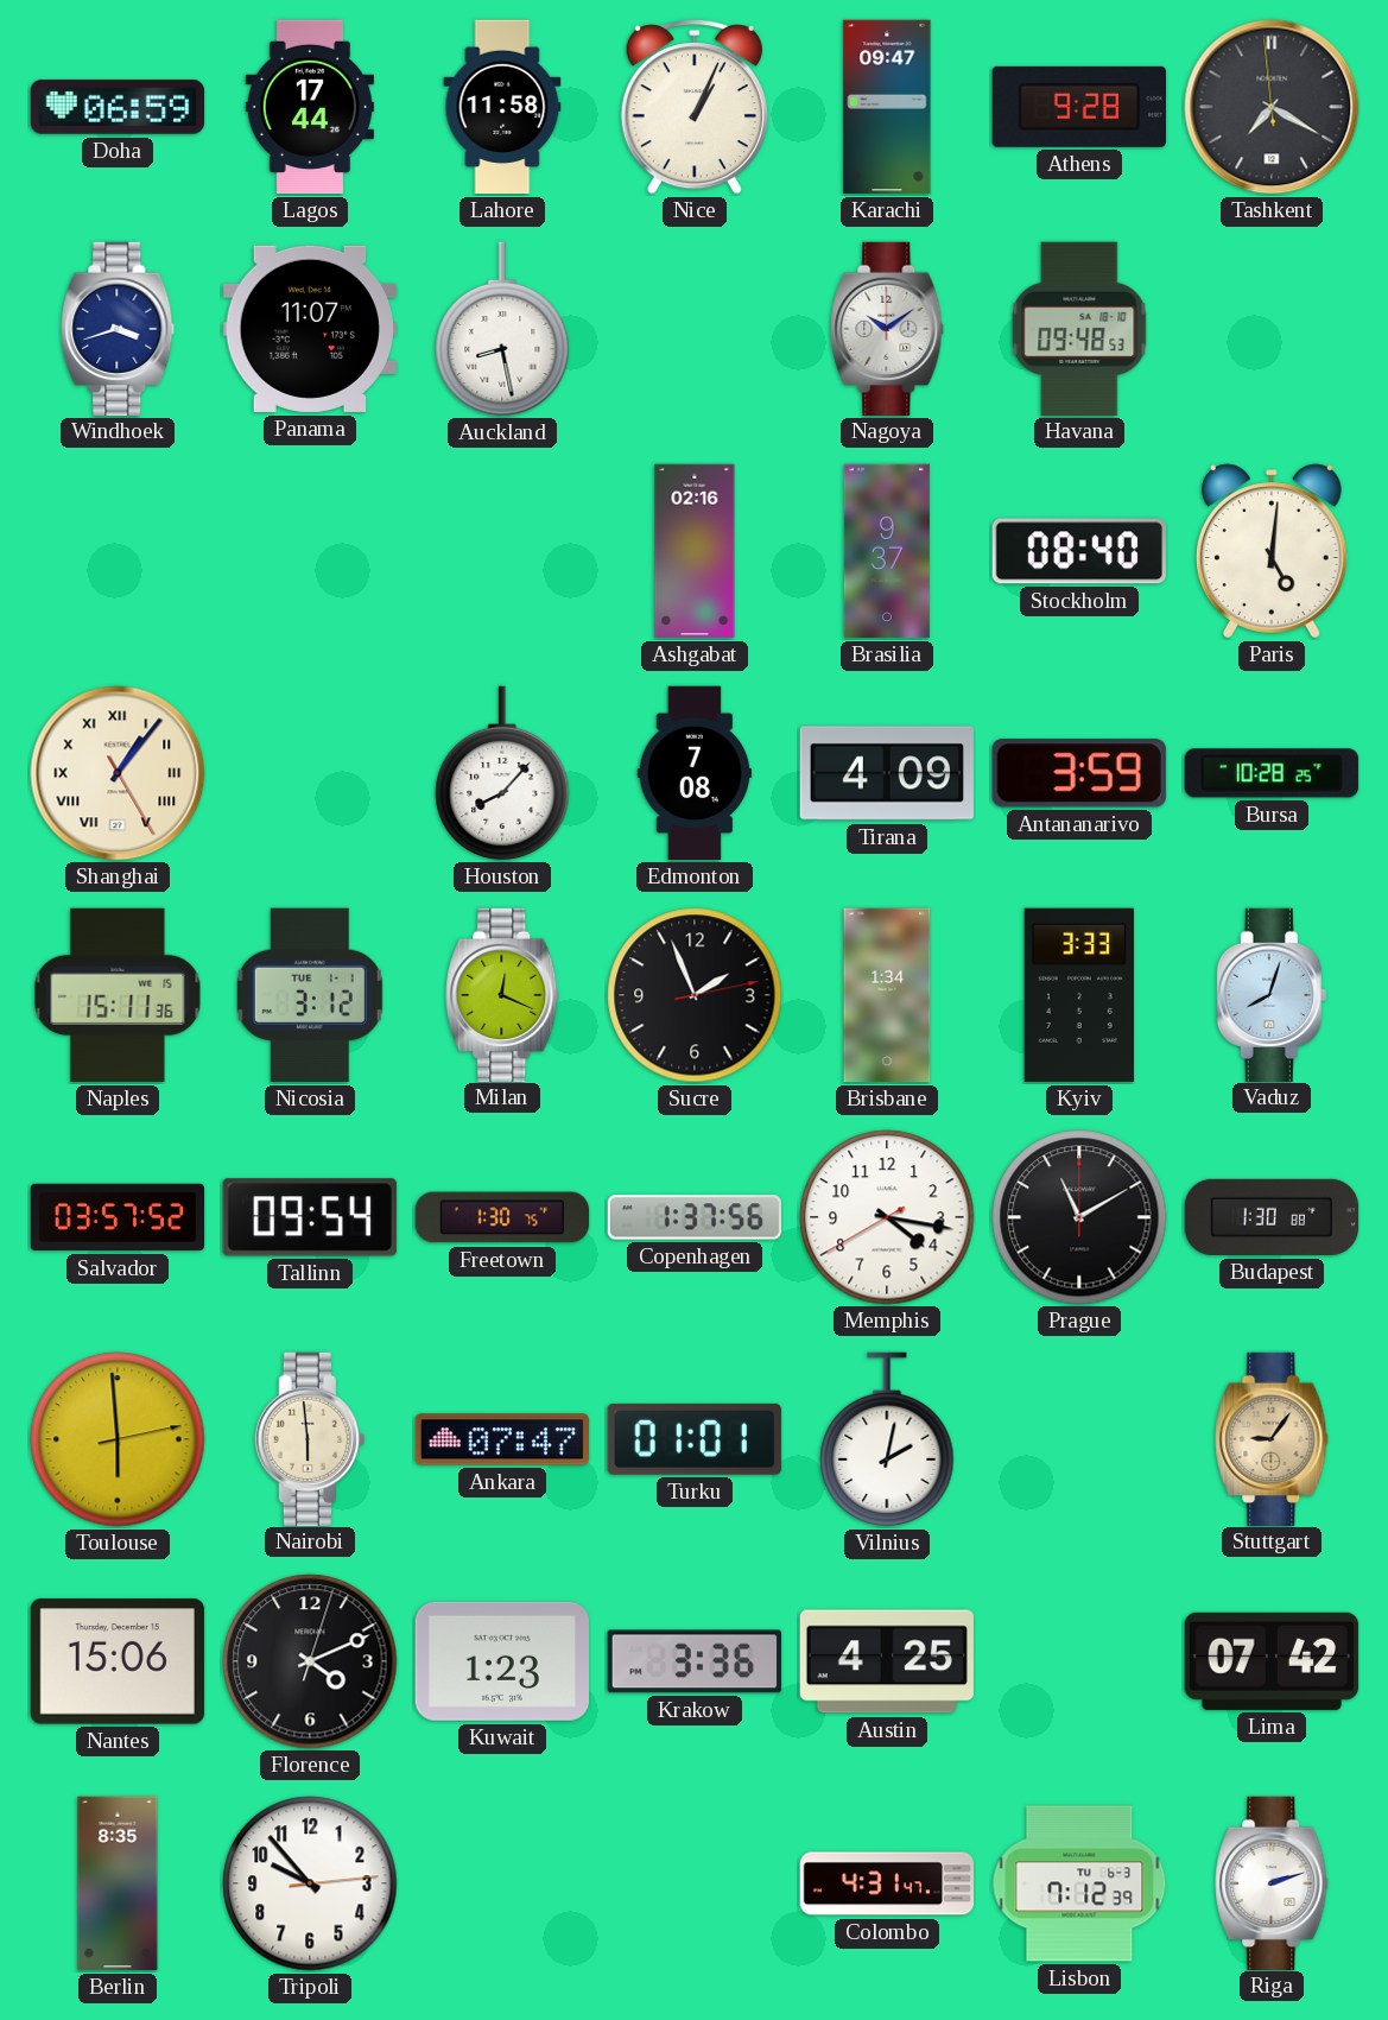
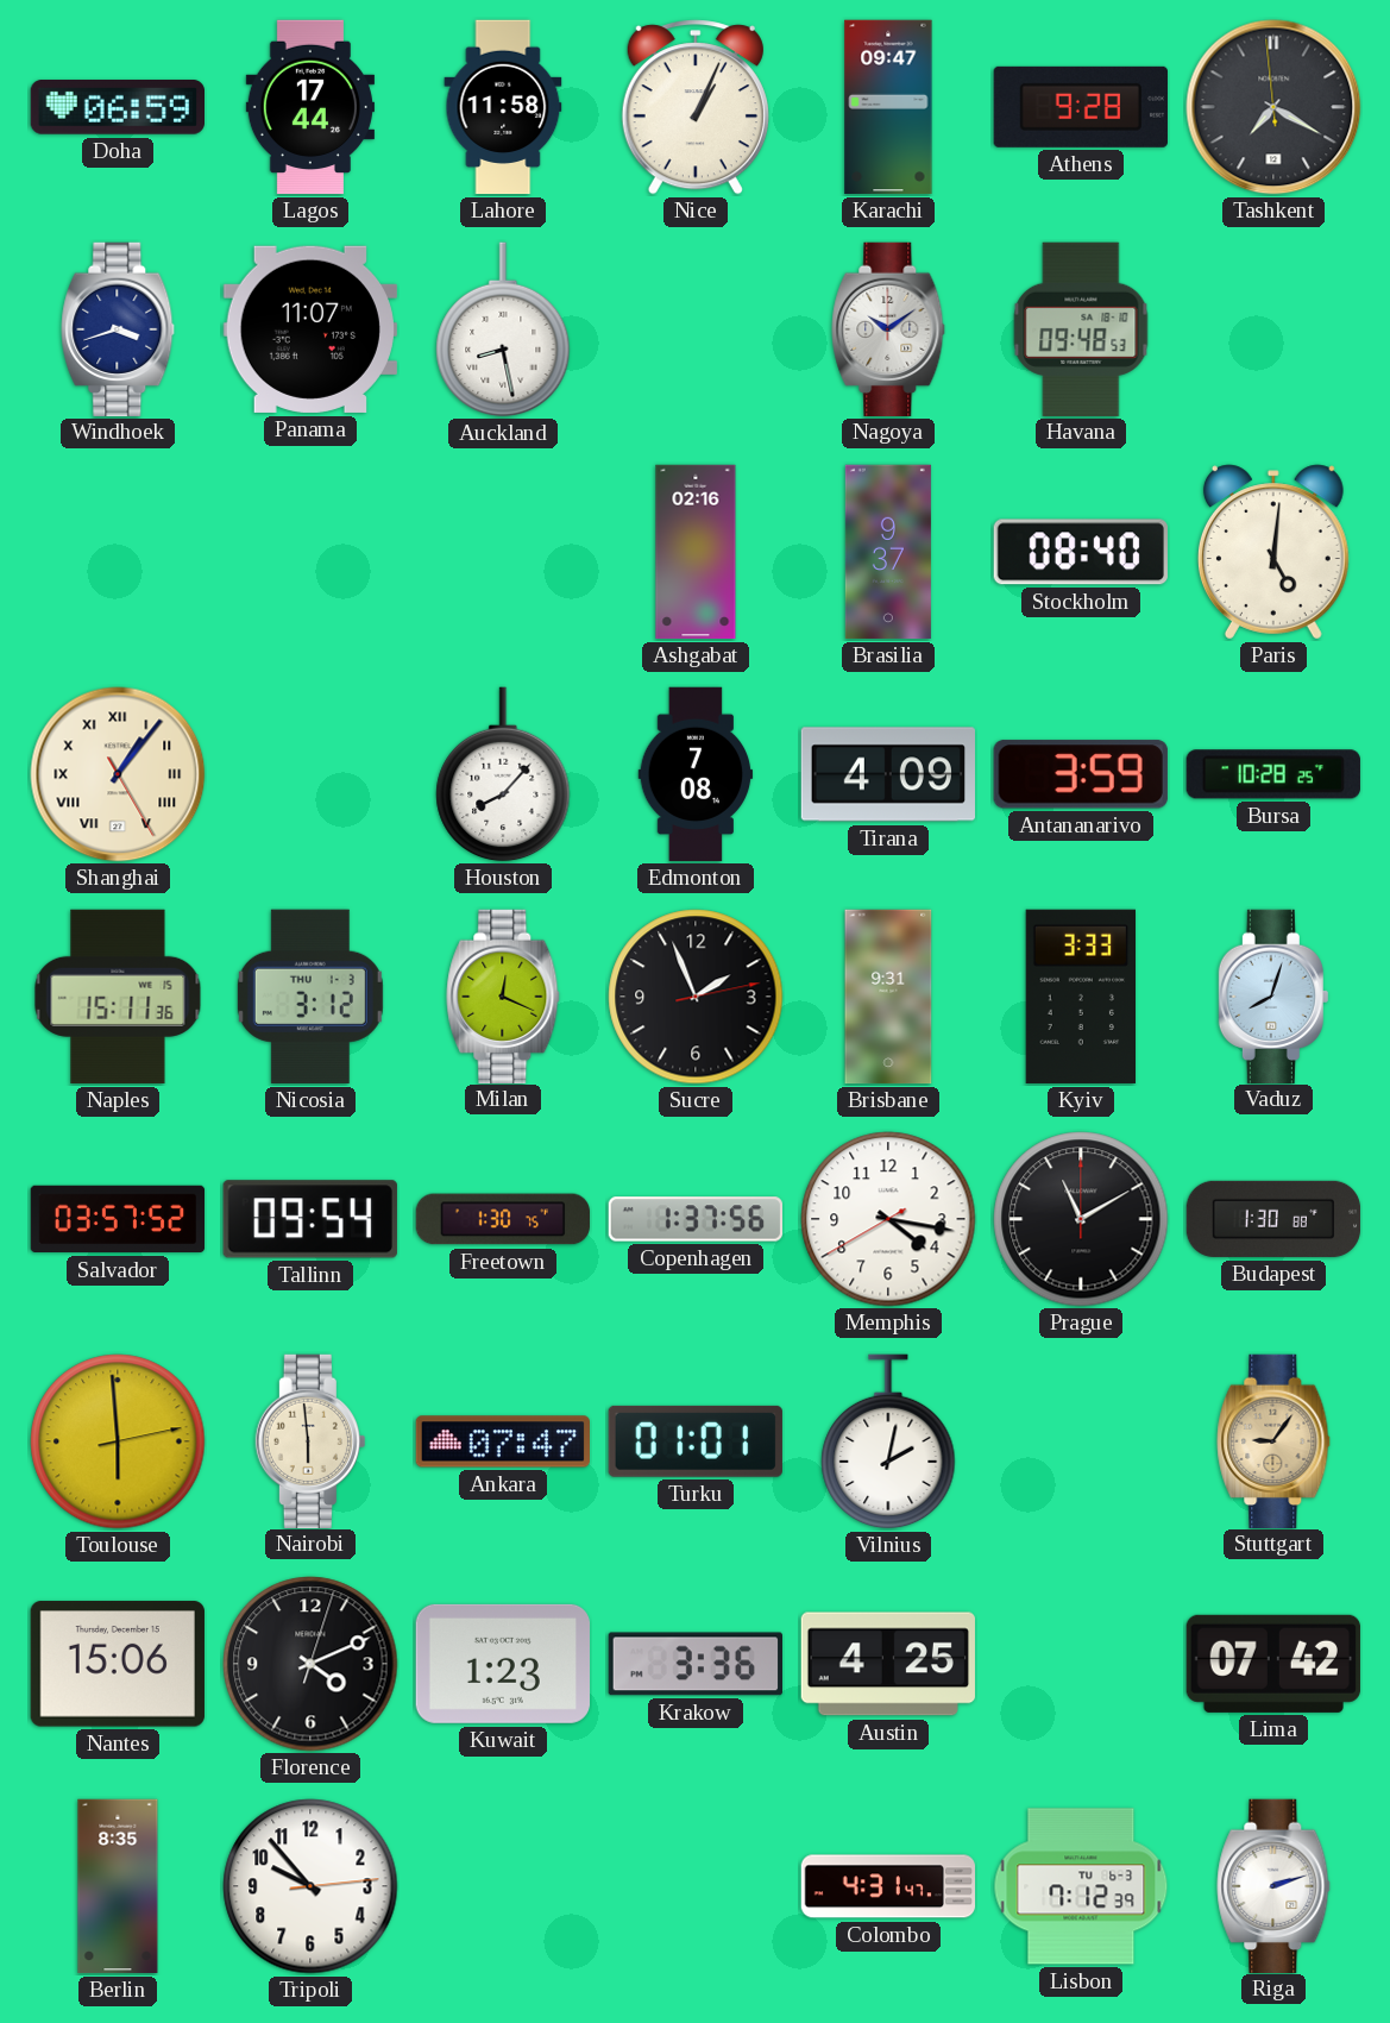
Nicosia date: TUE 1-1 -> THU 1-3 (310, 997)
Brisbane: 1:34 -> 9:31 (888, 997)
